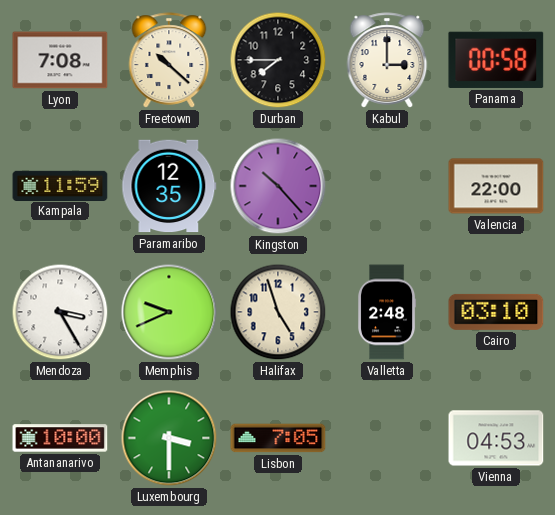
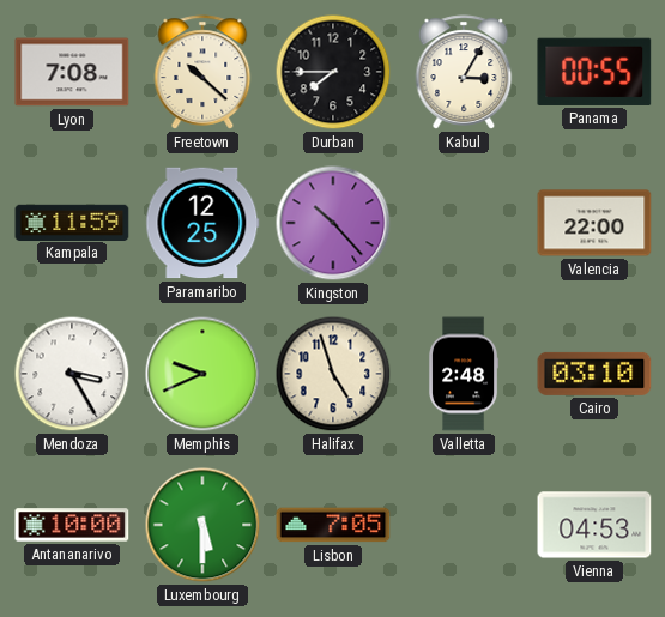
Kabul: 3:00 -> 3:05 (464, 72)
Panama: 00:58 -> 00:55 (594, 72)
Paramaribo: 12:35 -> 12:25 (202, 223)
Luxembourg: 3:30 -> 5:30 (202, 525)
